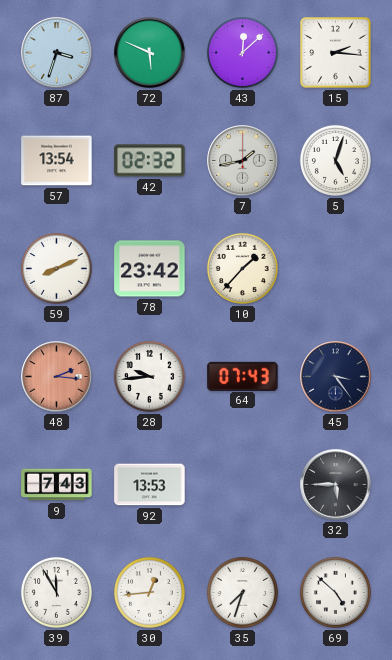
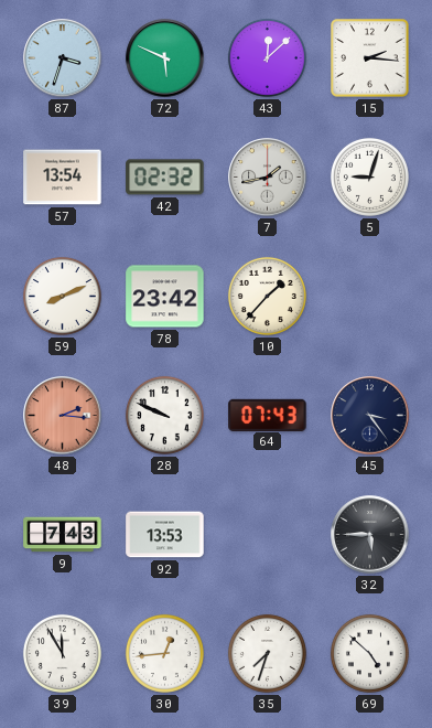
5: 5:03 -> 9:03 (369, 176)
28: 9:44 -> 9:49 (164, 415)
